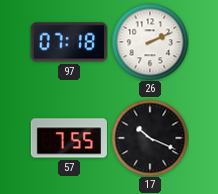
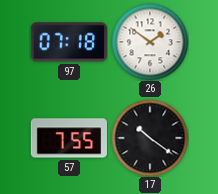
26: 2:11 -> 1:51 (150, 42)
17: 10:19 -> 10:21 (150, 138)
